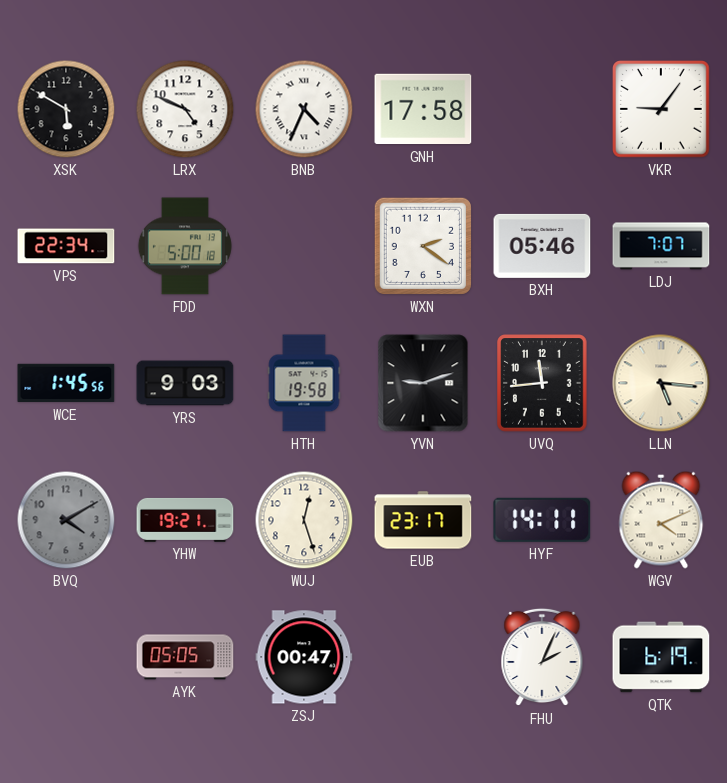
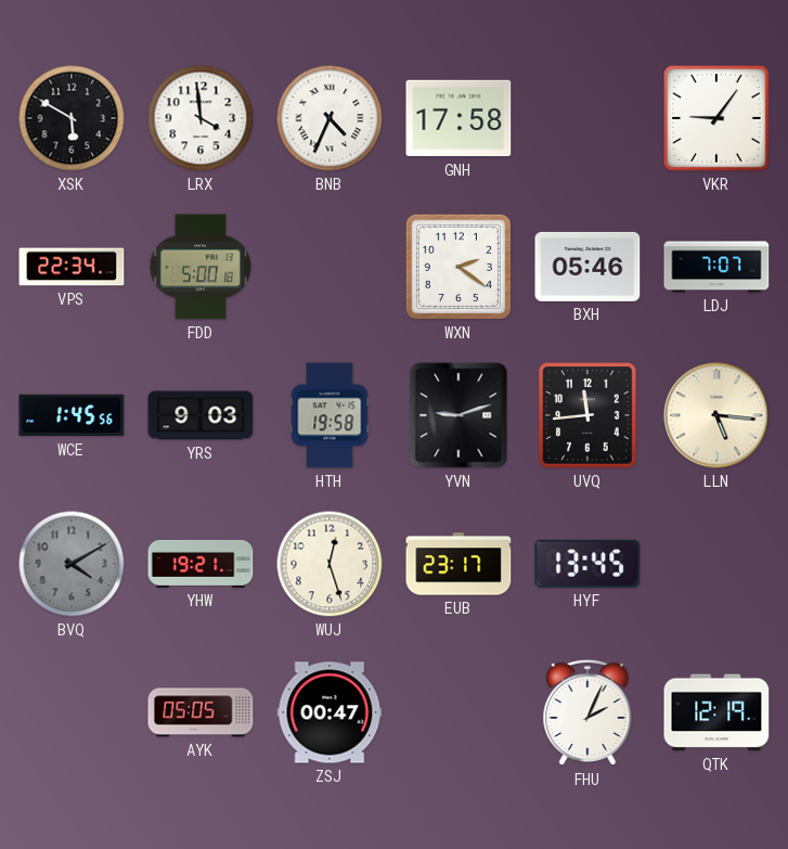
LRX: 4:49 -> 3:59 (201, 118)
HYF: 14:11 -> 13:45 (587, 564)
WGV: 4:11 -> none (661, 520)
QTK: 6:19 -> 12:19 (716, 712)
